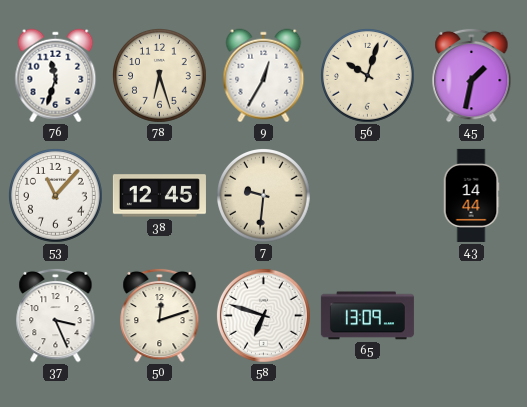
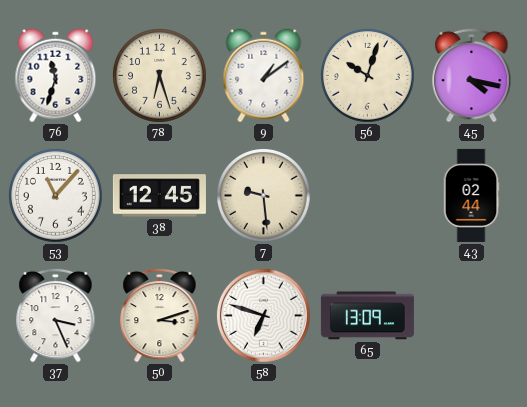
9: 12:35 -> 1:09 (264, 76)
45: 1:32 -> 4:17 (472, 75)
7: 9:31 -> 9:29 (264, 196)
43: 14:44 -> 02:44 (471, 195)
50: 12:12 -> 3:12 (160, 315)
